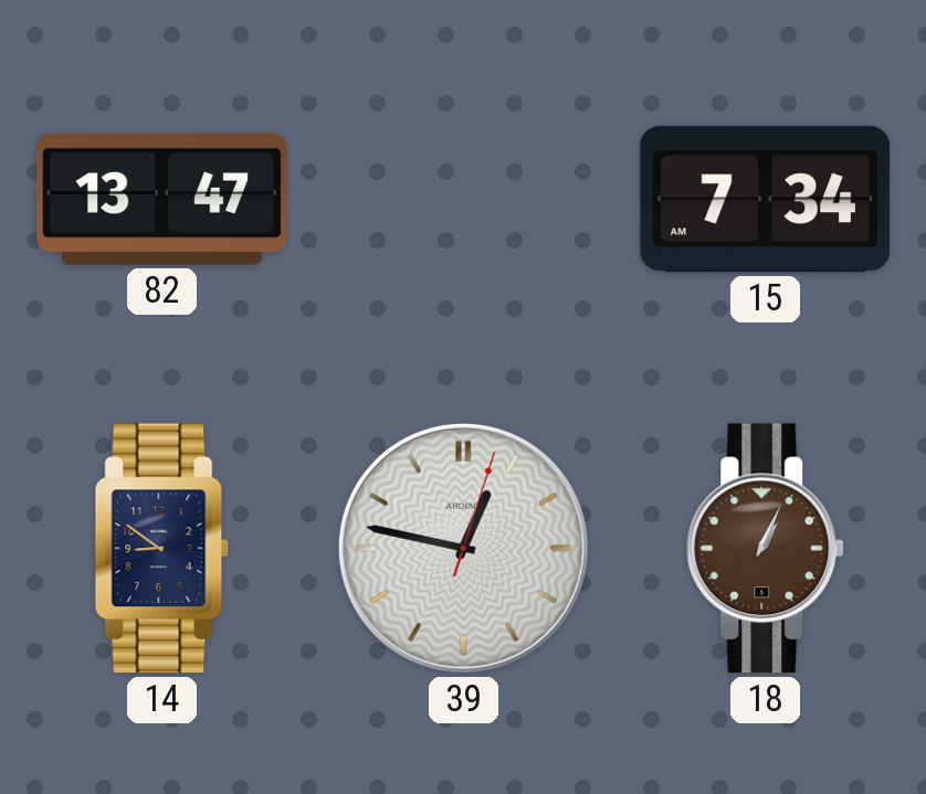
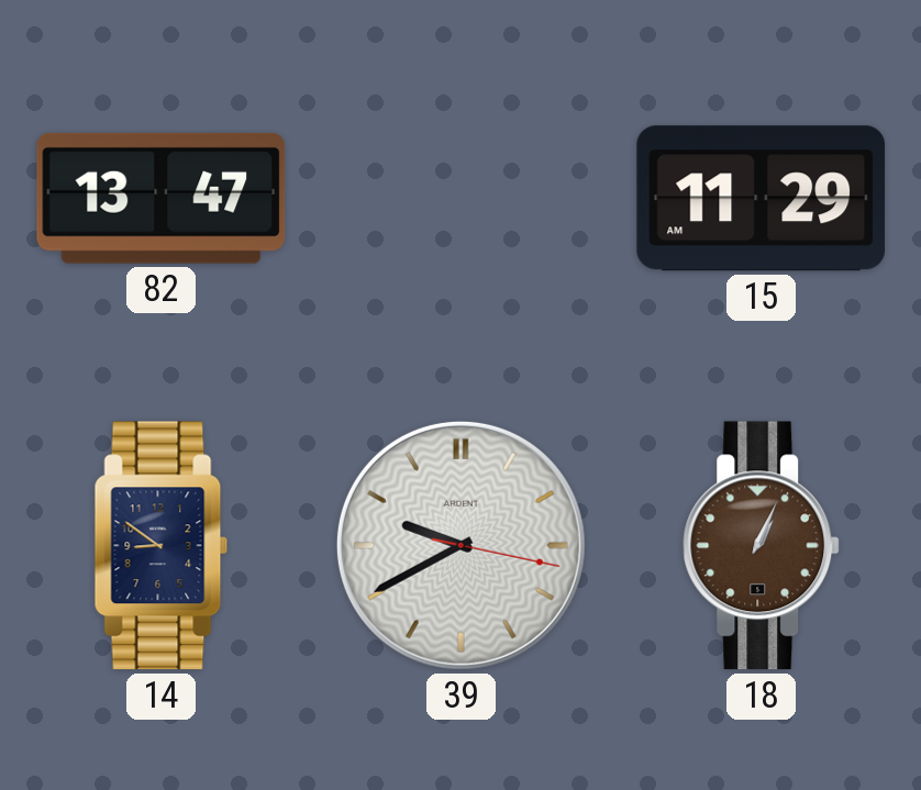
15: 7:34 -> 11:29 (762, 199)
39: 12:47 -> 9:40 (460, 545)
